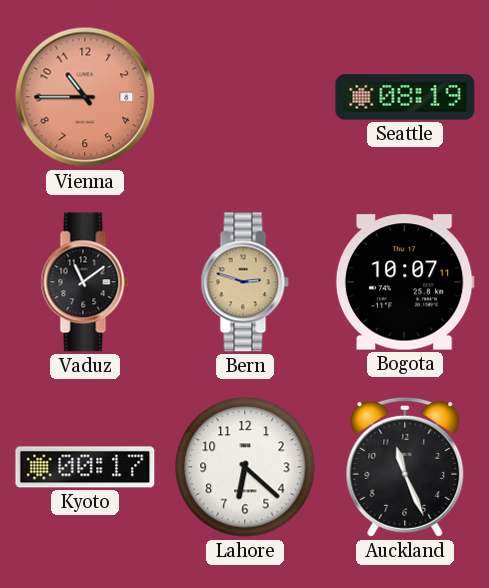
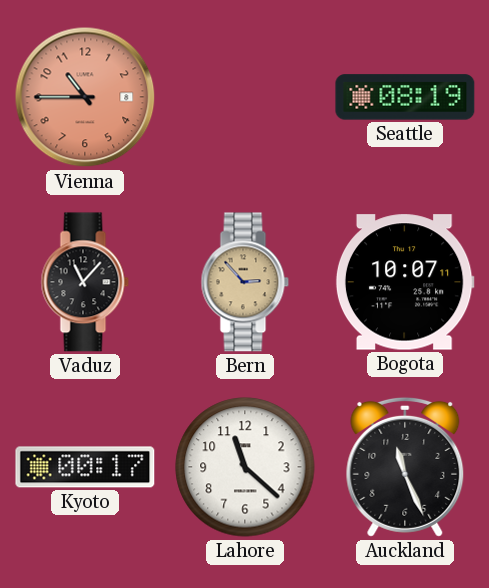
Vaduz: 11:09 -> 11:07 (85, 282)
Bern: 2:48 -> 2:53 (245, 282)
Lahore: 6:22 -> 11:22 (245, 467)
